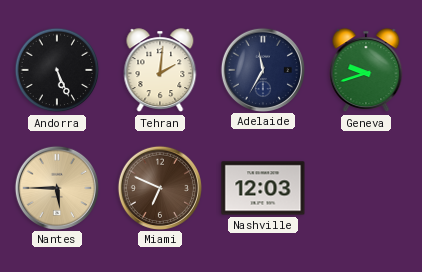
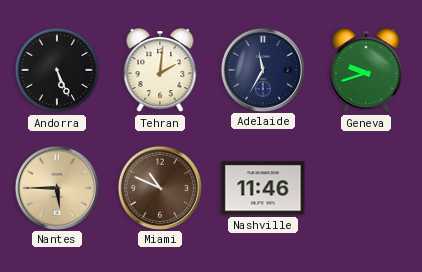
Miami: 6:49 -> 10:49 (159, 187)
Nashville: 12:03 -> 11:46 (263, 188)
